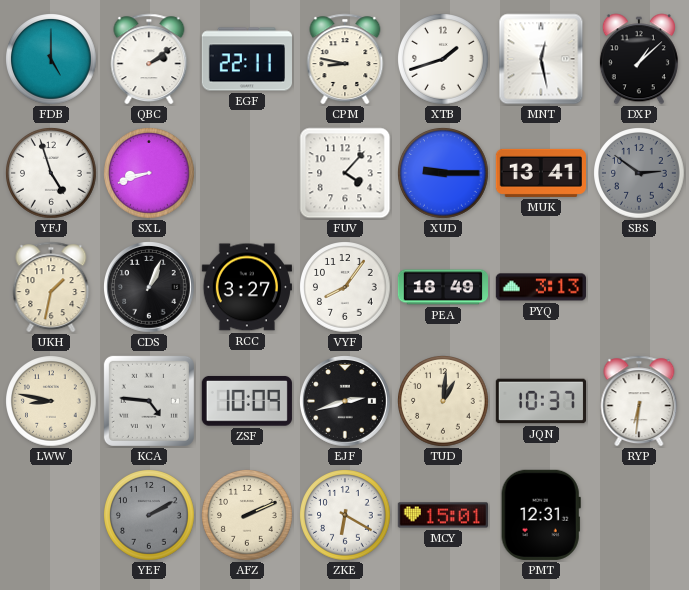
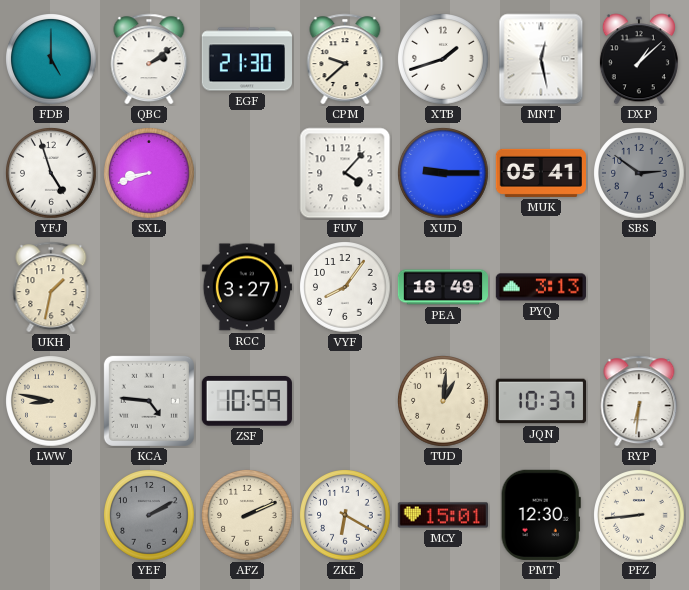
EGF: 22:11 -> 21:30 (246, 59)
CPM: 8:47 -> 9:38 (345, 59)
MUK: 13:41 -> 05:41 (540, 173)
CDS: 1:04 -> none (150, 288)
ZSF: 10:09 -> 10:59 (247, 401)
EJF: 2:42 -> none (346, 402)
PMT: 12:31 -> 12:30 (541, 515)
PFZ: none -> 8:44 (640, 516)
